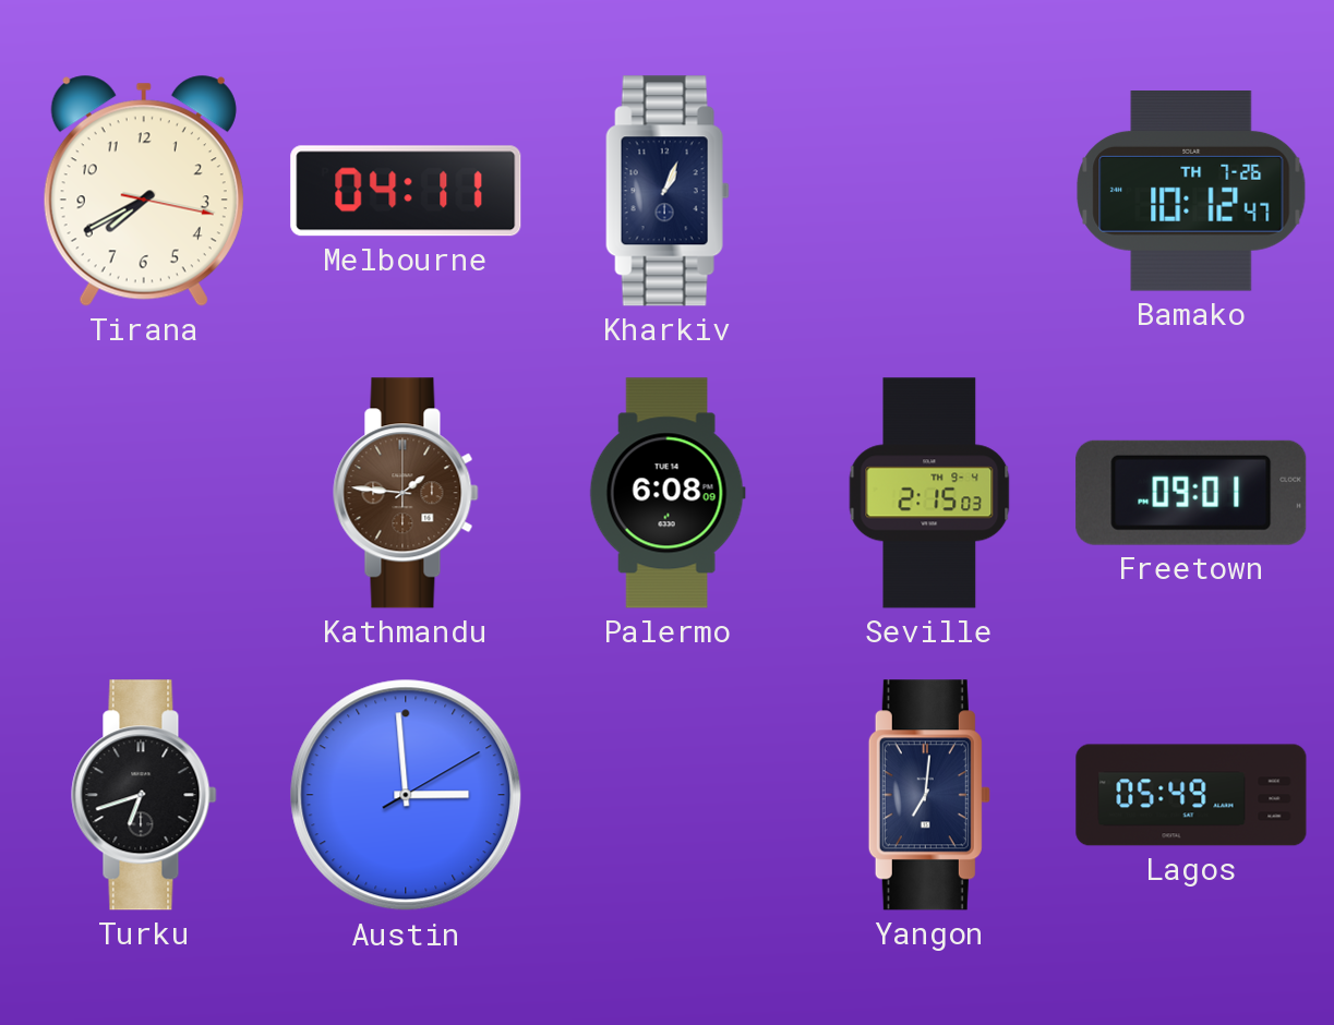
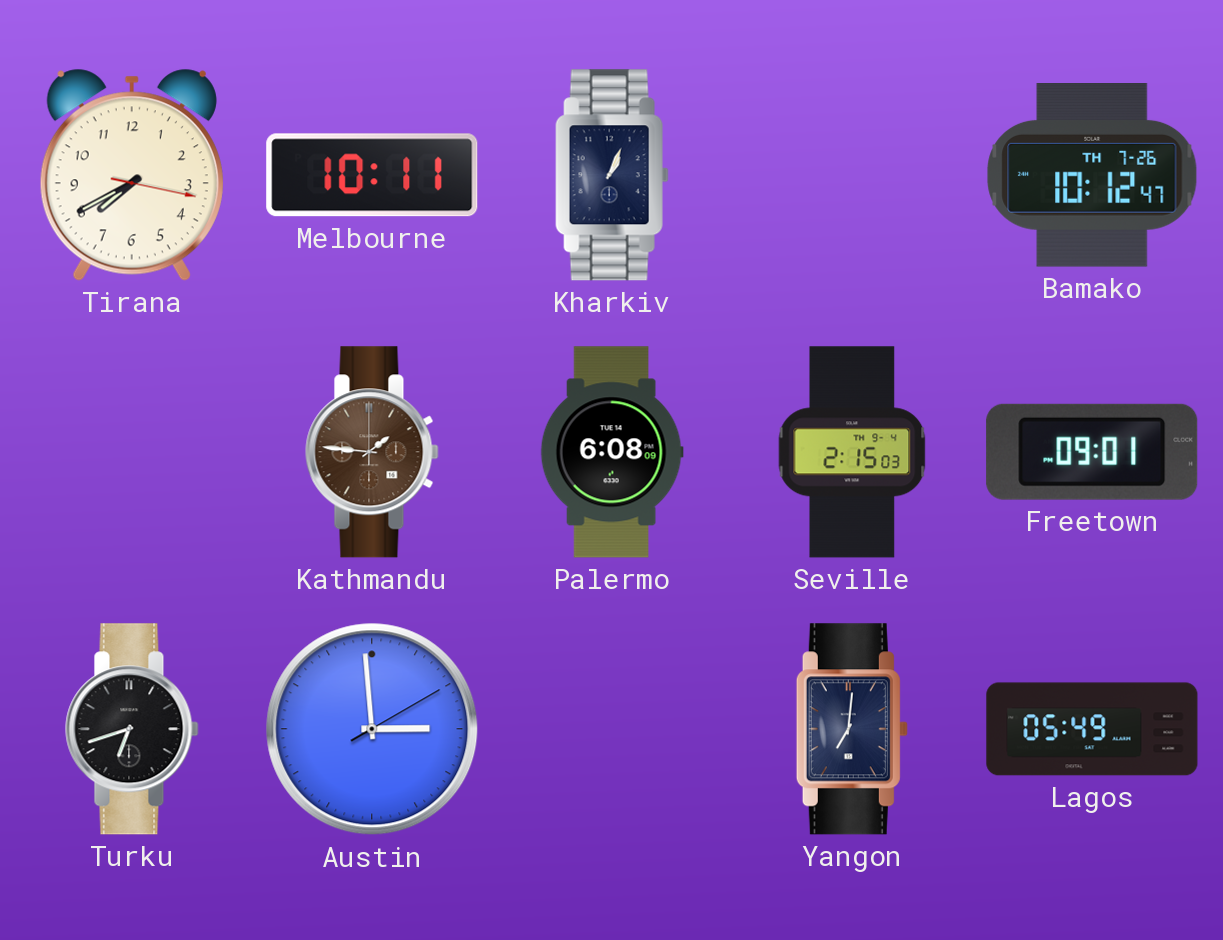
Melbourne: 04:11 -> 10:11 (372, 175)
